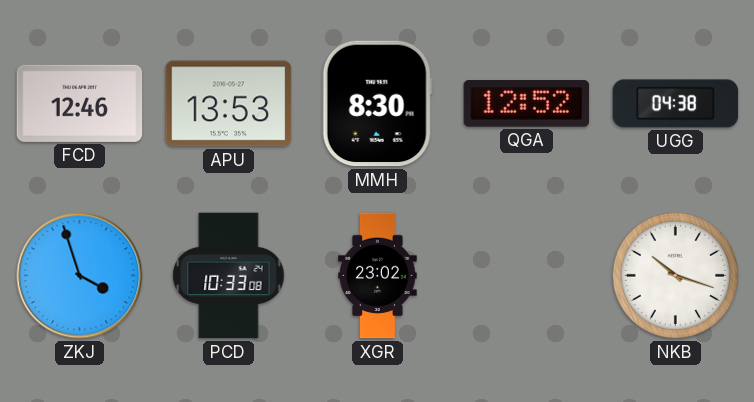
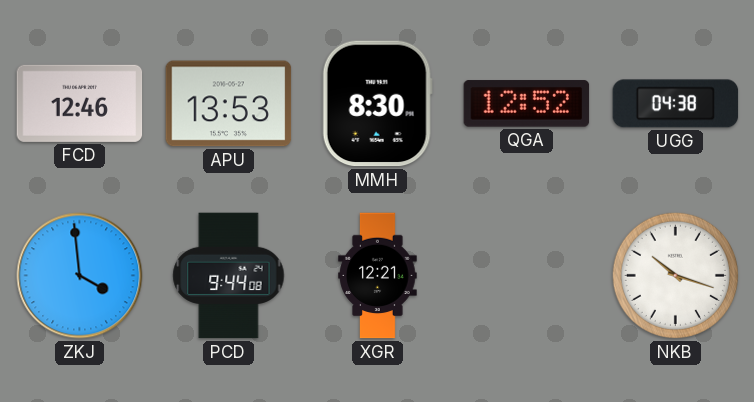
ZKJ: 3:57 -> 3:59 (80, 276)
PCD: 10:33 -> 9:44 (229, 276)
XGR: 23:02 -> 12:21 (378, 276)
